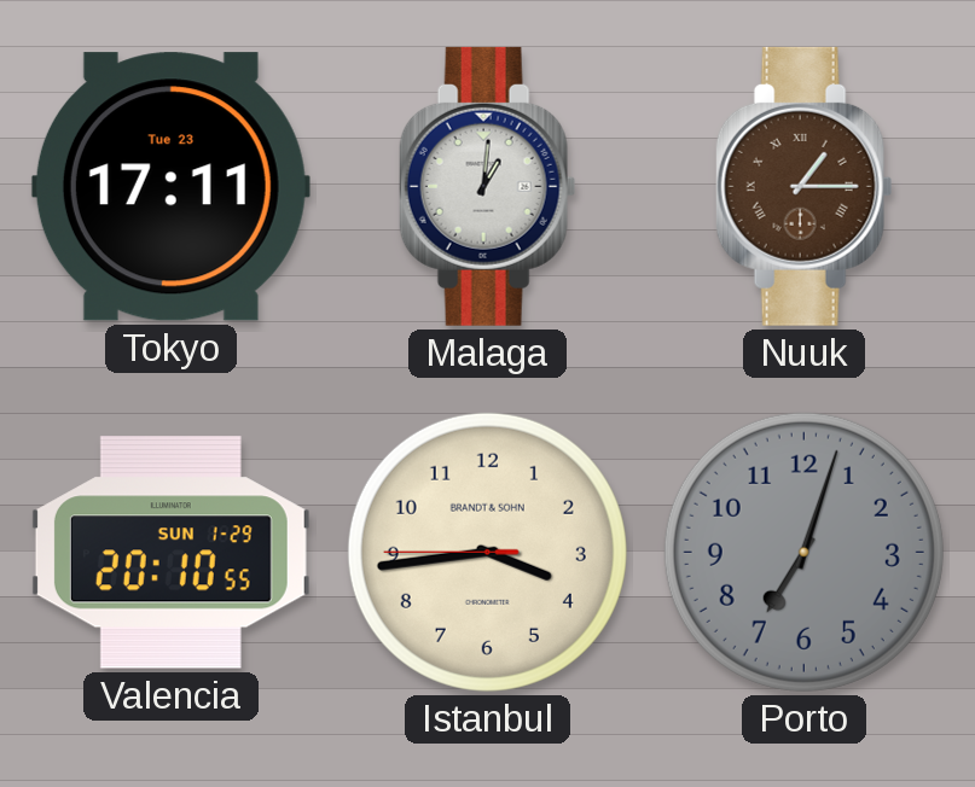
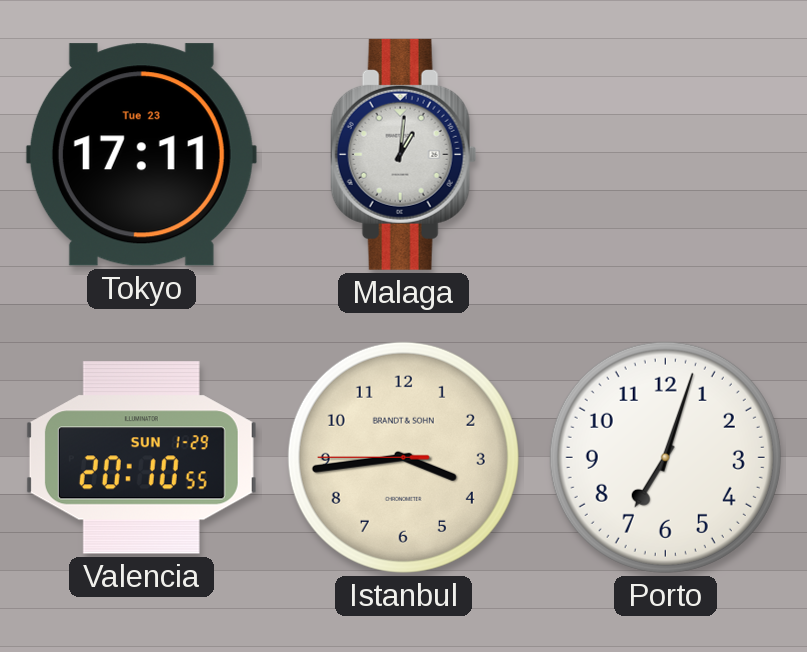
Nuuk: 1:15 -> none (805, 186)
Porto dial: grey -> white (665, 457)
